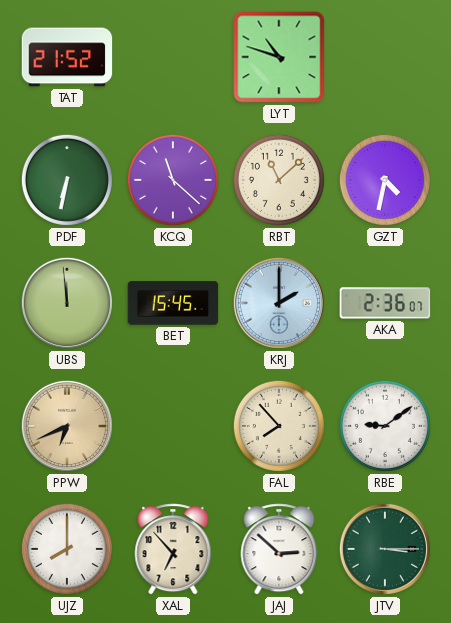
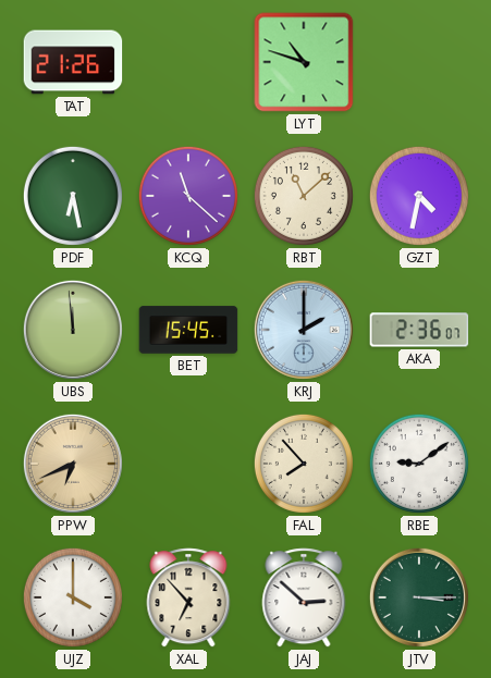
TAT: 21:52 -> 21:26 (73, 62)
PDF: 6:32 -> 6:28 (73, 196)
UJZ: 8:00 -> 4:00 (73, 597)
